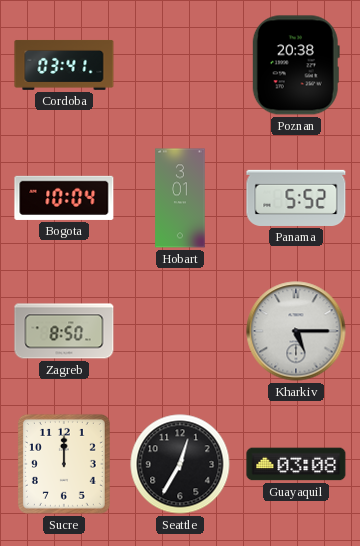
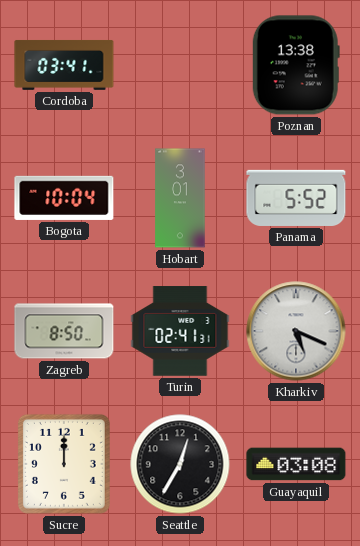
Poznan: 20:38 -> 13:38 (296, 65)
Turin: none -> 02:41 (180, 331)
Kharkiv: 5:15 -> 5:19 (296, 331)
